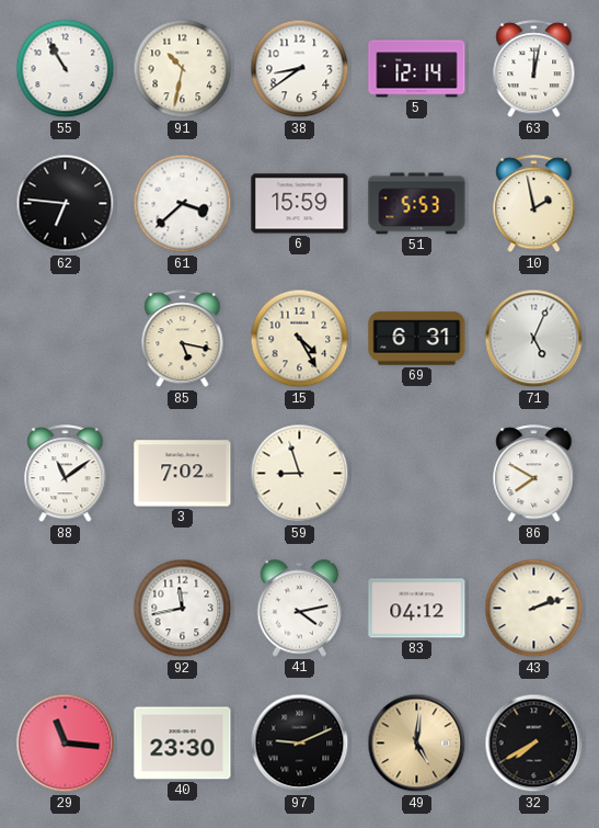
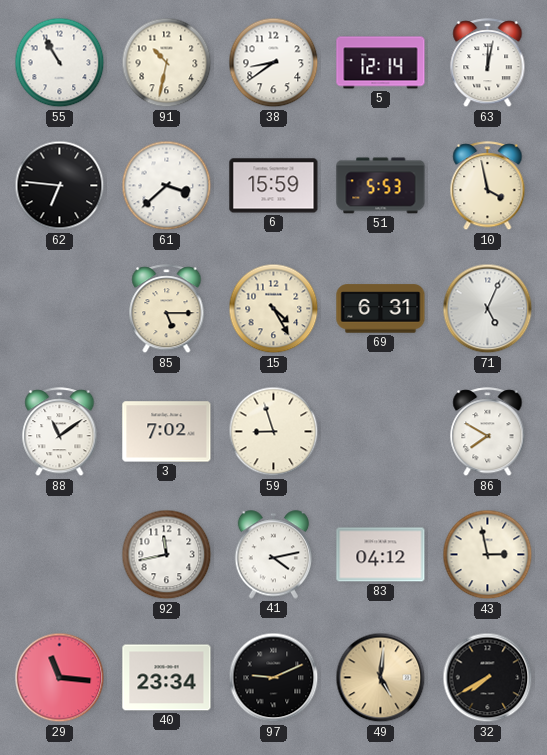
10: 1:58 -> 3:58 (488, 186)
85: 5:17 -> 5:15 (167, 309)
43: 2:12 -> 2:58 (488, 555)
40: 23:30 -> 23:34 (167, 678)
